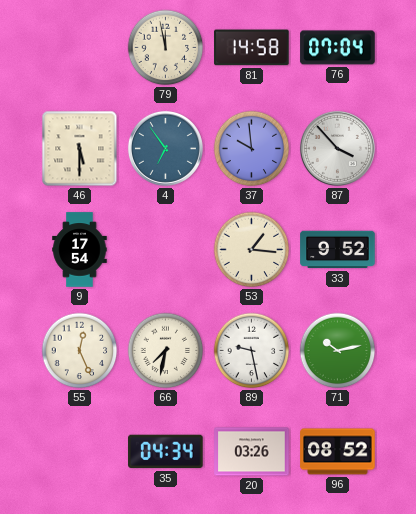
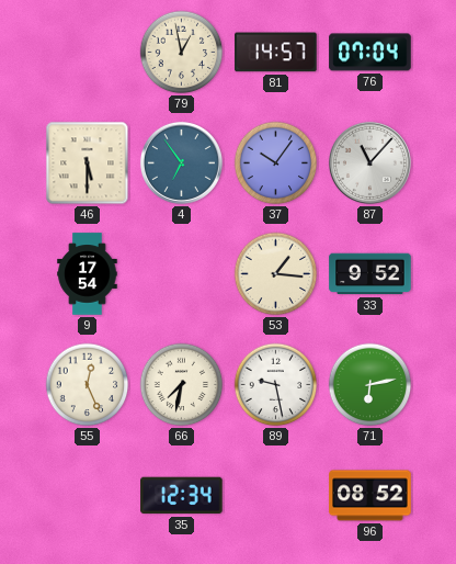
79: 11:58 -> 12:58 (182, 53)
81: 14:58 -> 14:57 (276, 53)
37: 9:59 -> 10:06 (276, 163)
87: 3:53 -> 11:07 (369, 162)
71: 10:13 -> 6:13 (371, 385)
35: 04:34 -> 12:34 (182, 496)
20: 03:26 -> none (252, 452)
